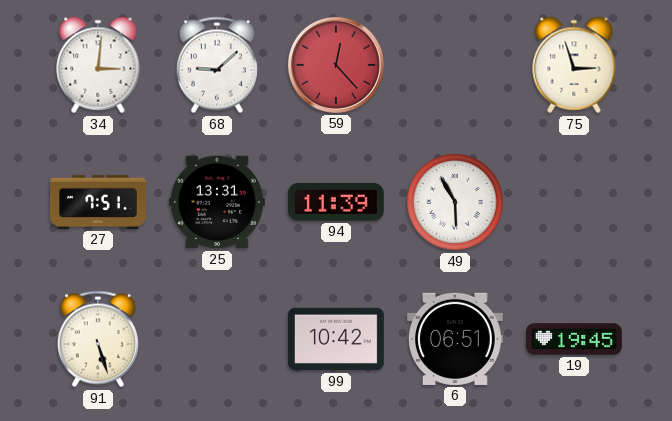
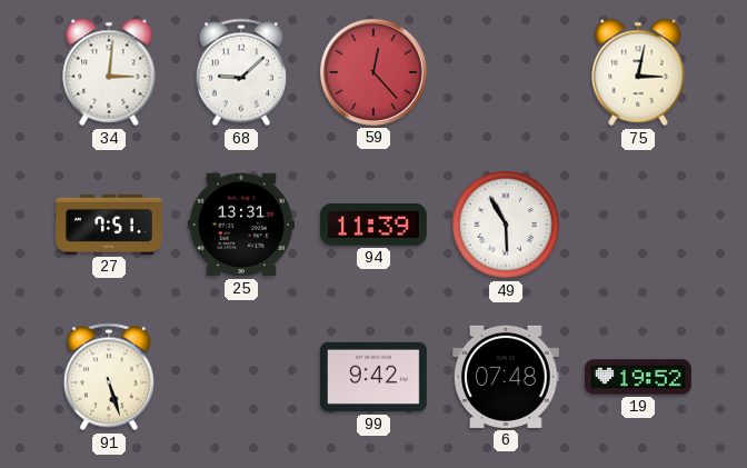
75: 2:57 -> 3:02 (638, 72)
99: 10:42 -> 9:42 (375, 377)
6: 06:51 -> 07:48 (506, 377)
19: 19:45 -> 19:52 (639, 377)
